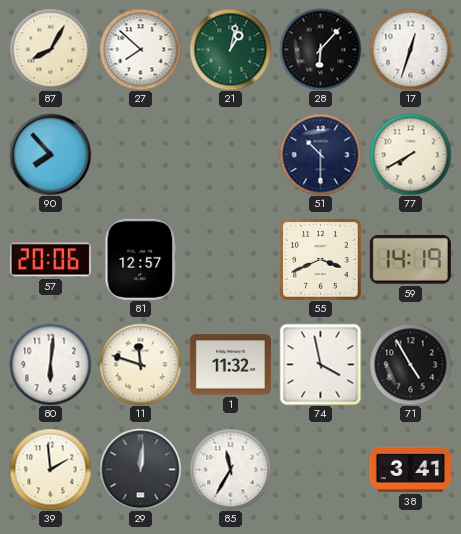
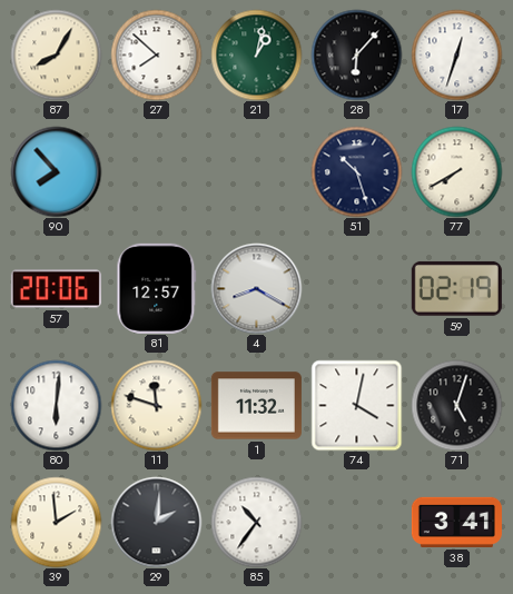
51: 10:30 -> 10:27 (356, 171)
4: none -> 8:20 (256, 288)
55: 3:41 -> none (320, 259)
59: 14:19 -> 02:19 (456, 288)
74: 3:58 -> 4:02 (356, 405)
71: 4:55 -> 5:03 (456, 405)
29: 12:01 -> 2:01 (156, 522)
85: 11:35 -> 10:36 (256, 522)
